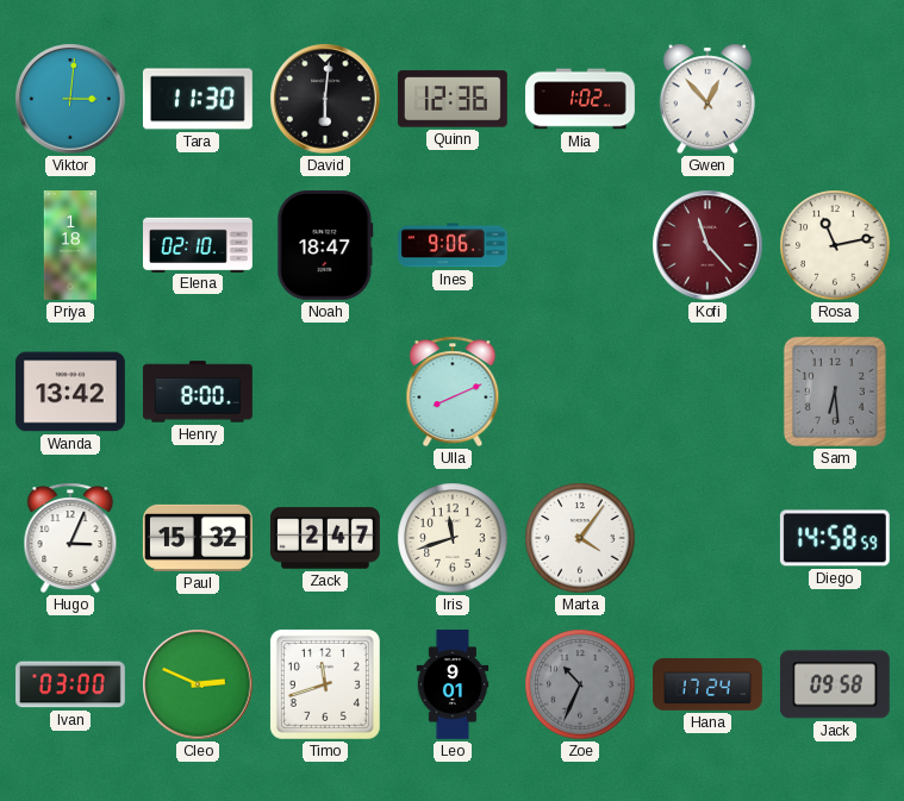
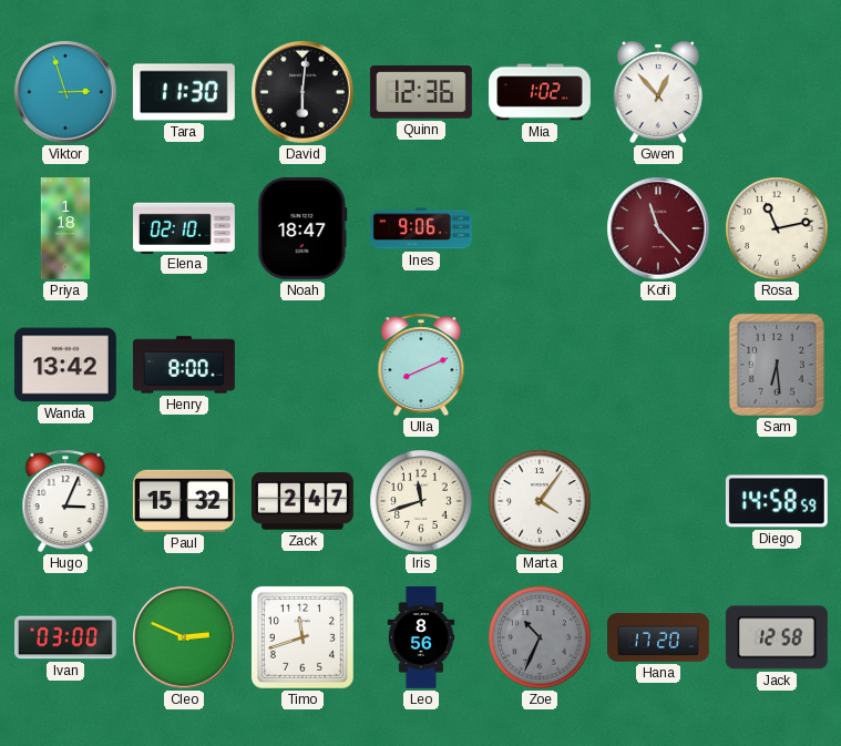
Viktor: 3:01 -> 2:57 (65, 92)
Leo: 9:01 -> 8:56 (421, 638)
Hana: 17:24 -> 17:20 (659, 637)
Jack: 09:58 -> 12:58 (777, 637)
